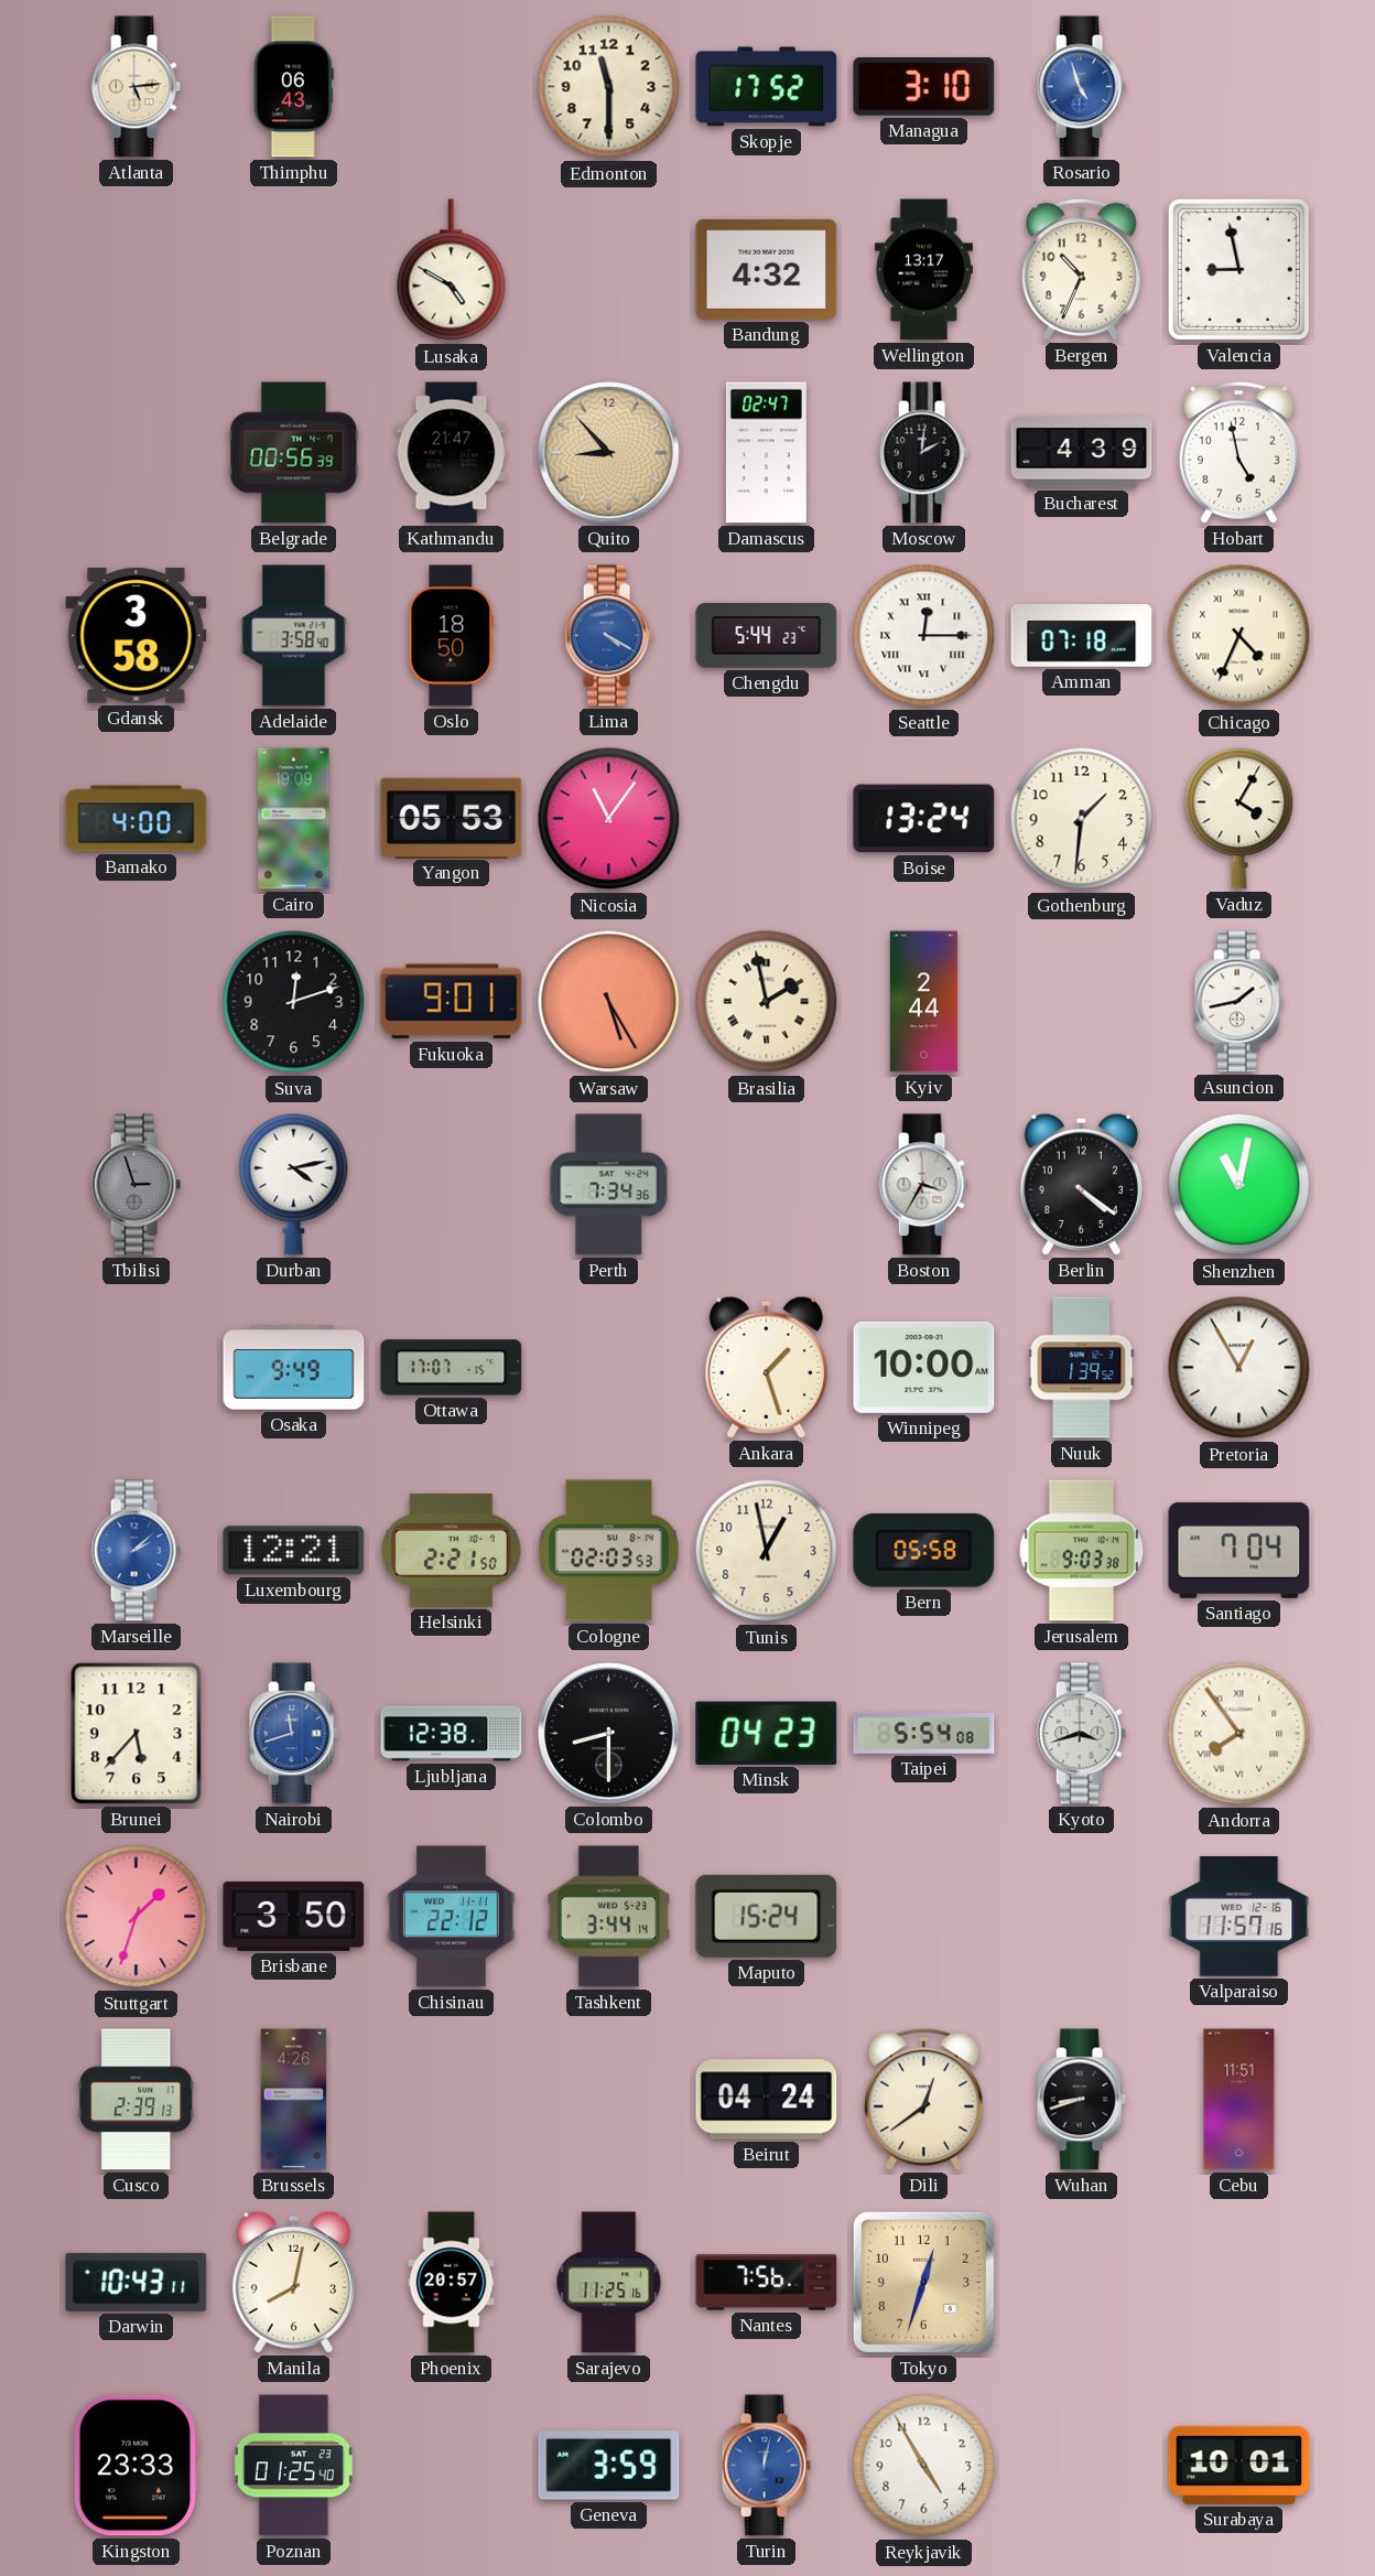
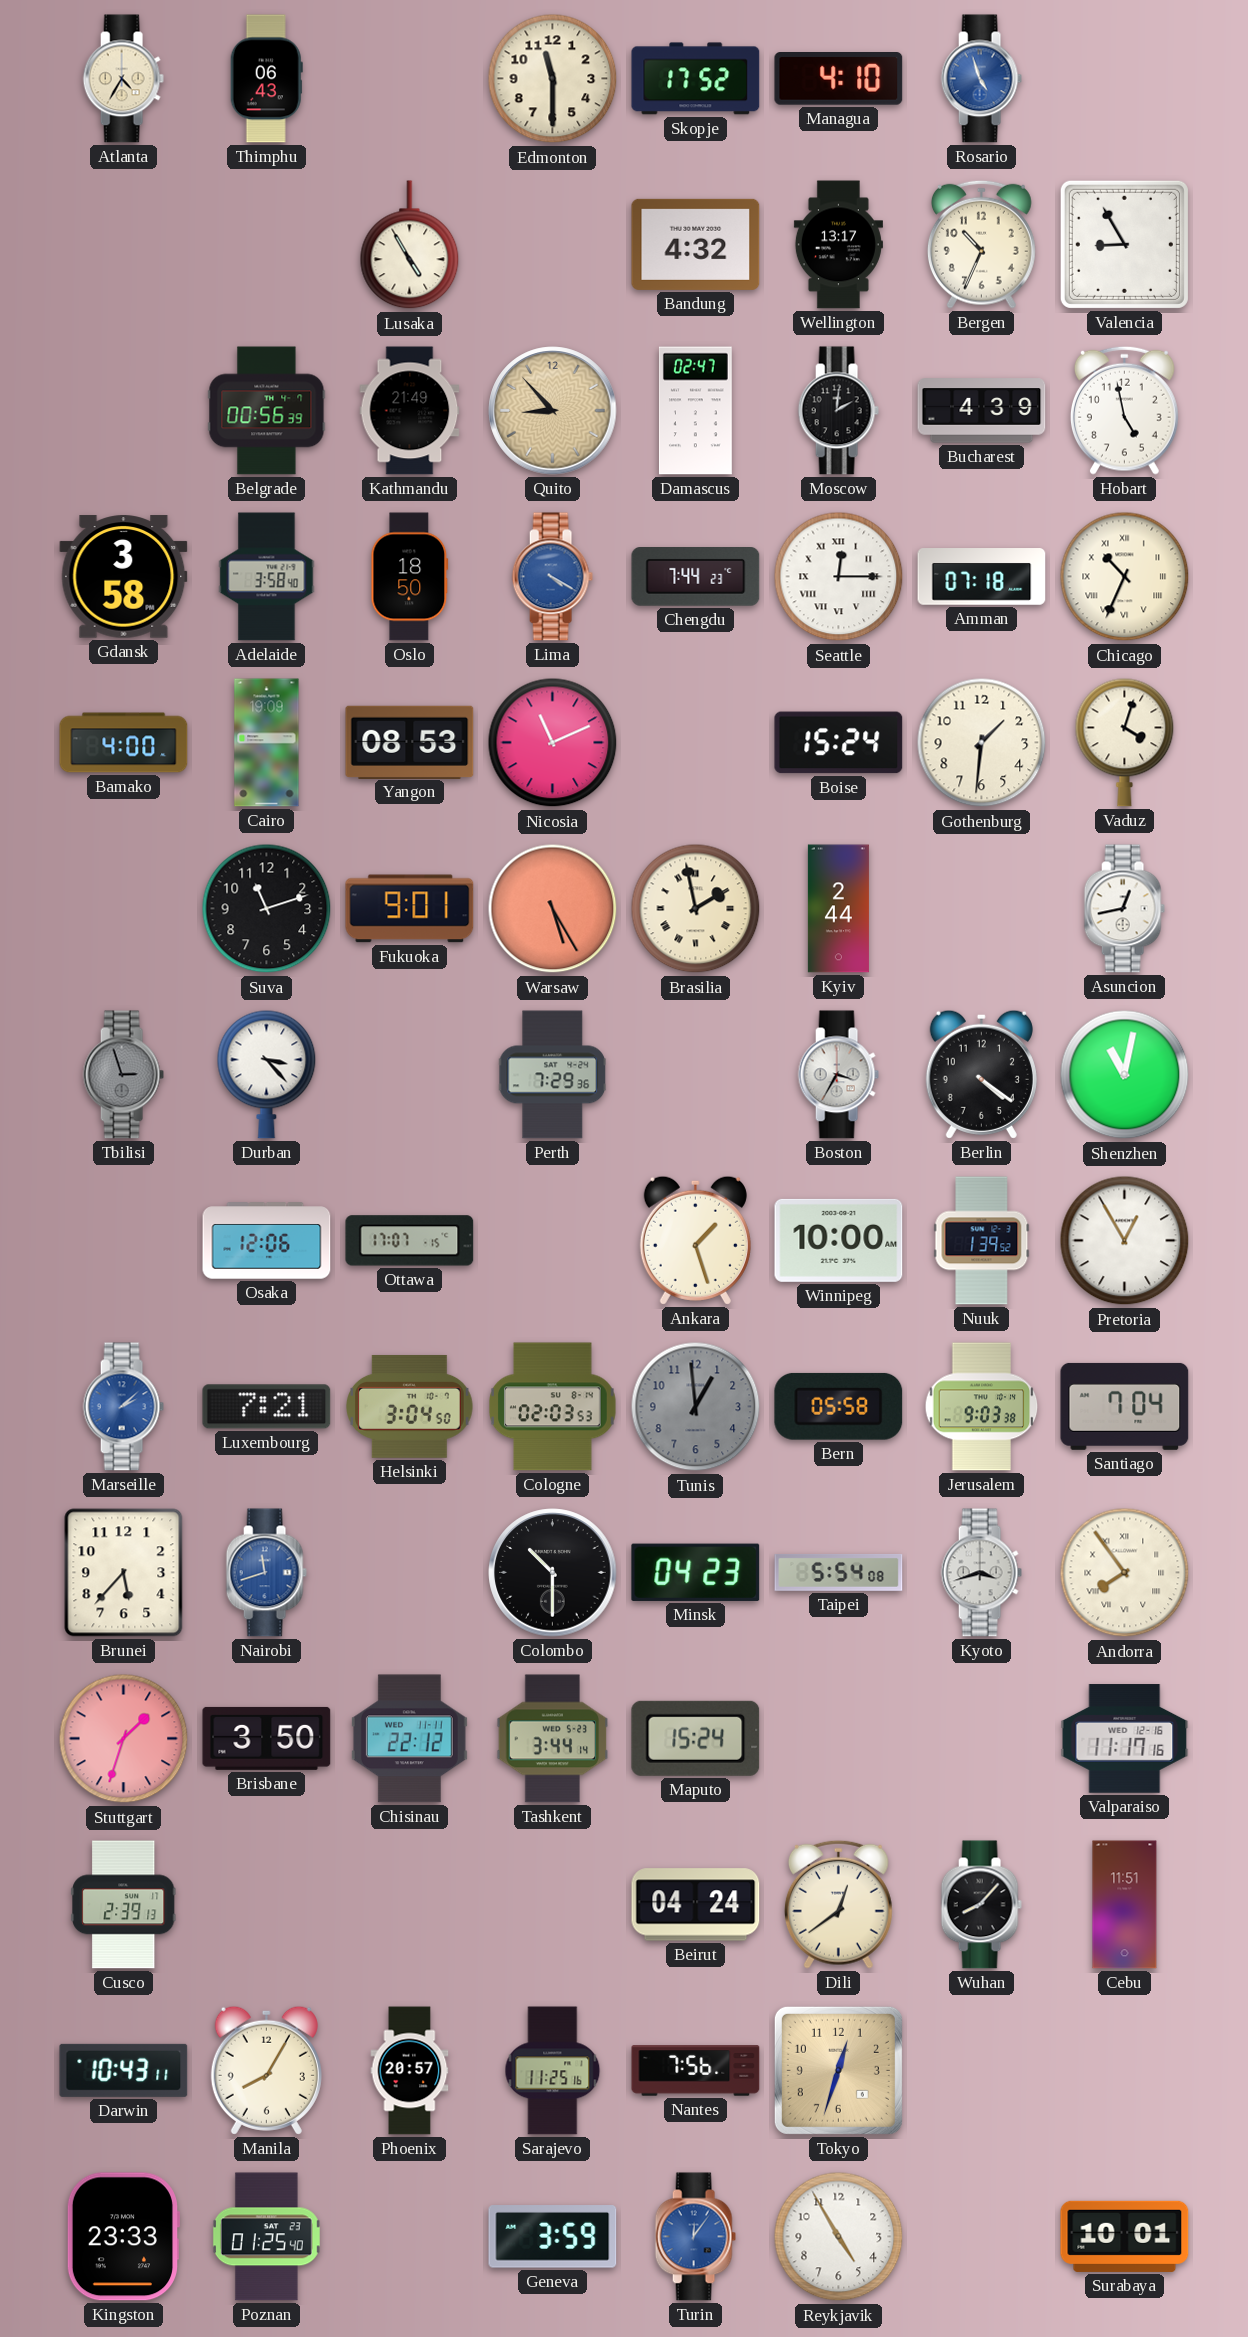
Atlanta: 5:14 -> 4:35 (123, 79)
Managua: 3:10 -> 4:10 (839, 79)
Lusaka: 4:50 -> 4:55 (410, 245)
Valencia: 8:58 -> 8:55 (1124, 244)
Kathmandu: 21:47 -> 21:49 (410, 411)
Chengdu: 5:44 -> 7:44 (696, 577)
Chicago: 4:34 -> 10:34 (1125, 577)
Yangon: 05:53 -> 08:53 (410, 742)
Nicosia: 11:06 -> 11:11 (553, 743)
Boise: 13:24 -> 15:24 (839, 743)
Vaduz: 4:05 -> 4:03 (1125, 742)
Suva: 12:12 -> 11:12 (267, 909)
Asuncion: 1:43 -> 12:43 (1124, 909)
Durban: 4:13 -> 3:23 (267, 1074)
Perth: 7:34 -> 7:29 (553, 1075)
Osaka: 9:49 -> 12:06 (267, 1241)
Luxembourg: 12:21 -> 7:21 (267, 1407)
Helsinki: 2:21 -> 3:04 (410, 1406)
Tunis: 12:58 -> 12:59 (696, 1407)
Tunis dial: cream -> grey (696, 1407)
Ljubljana: 12:38 -> none (452, 1734)
Colombo: 8:30 -> 10:30 (553, 1573)
Valparaiso: 11:57 -> 11:17 (1125, 1739)
Brussels: 4:26 -> none (294, 2100)
Wuhan: 8:42 -> 8:07 (981, 1905)
Manila: 8:02 -> 8:05 (266, 2070)
Turin: 12:02 -> 12:06 (695, 2237)
